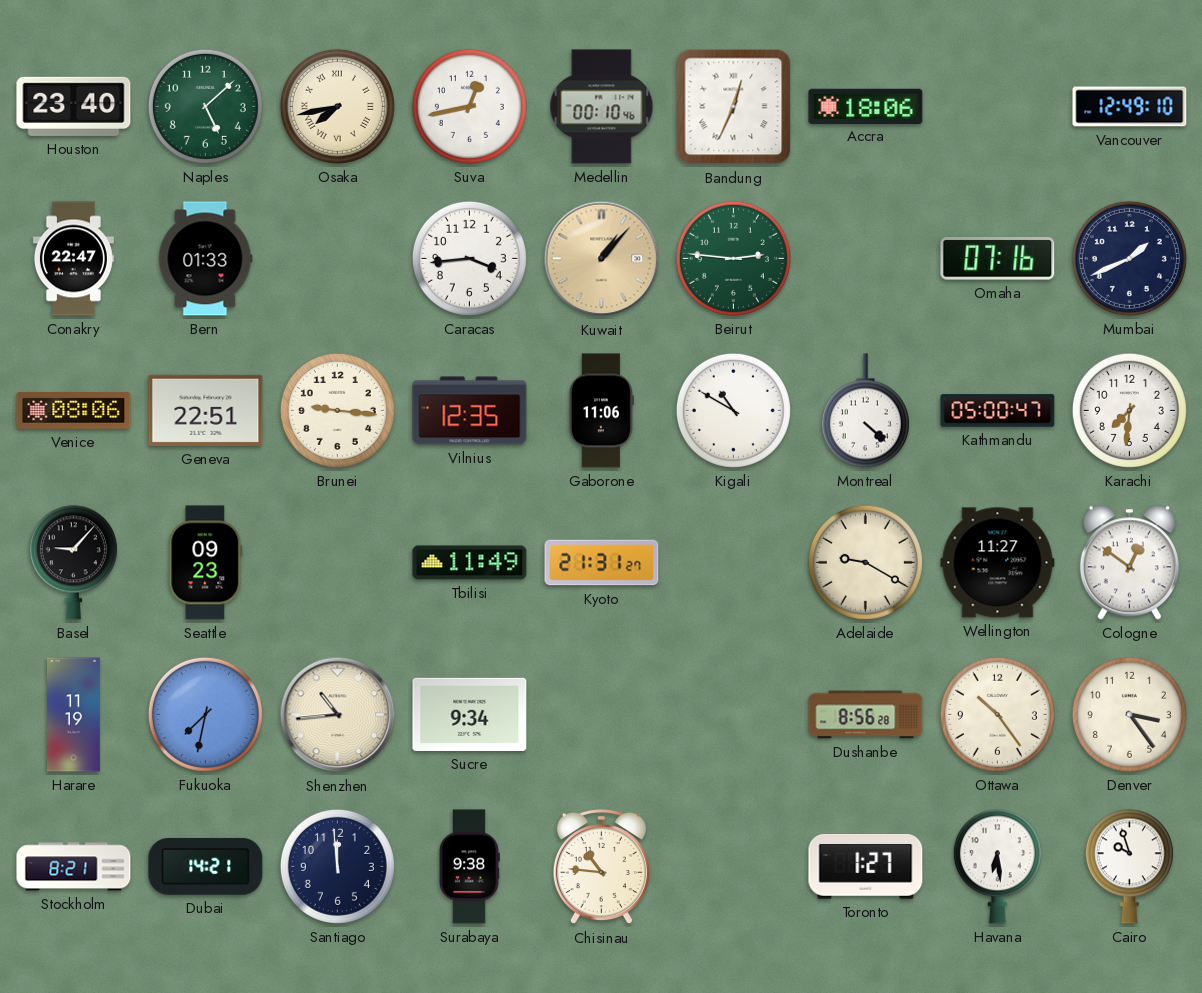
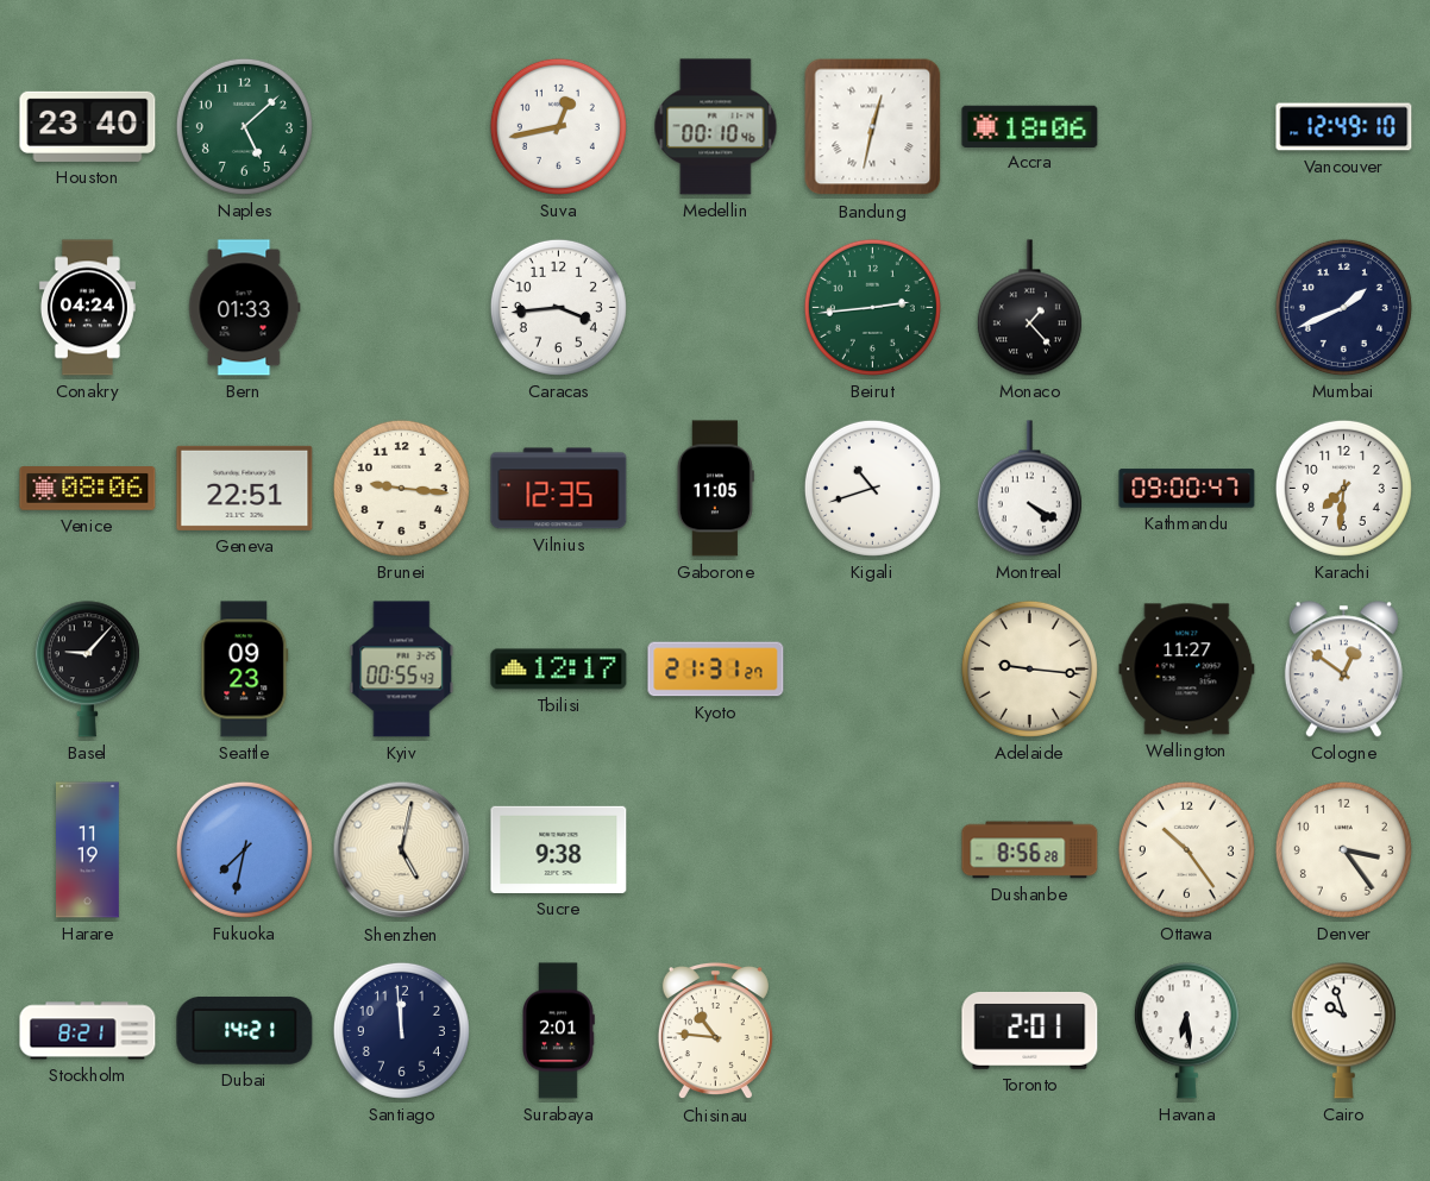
Osaka: 7:43 -> none (337, 106)
Bandung: 12:34 -> 12:32 (873, 127)
Conakry: 22:47 -> 04:24 (87, 308)
Kuwait: 1:07 -> none (602, 259)
Beirut: 2:46 -> 2:44 (872, 307)
Monaco: none -> 1:23 (1029, 308)
Omaha: 07:16 -> none (998, 259)
Gaborone: 11:06 -> 11:05 (715, 489)
Kigali: 10:50 -> 10:42 (872, 488)
Montreal: 4:22 -> 4:20 (1029, 489)
Kathmandu: 05:00 -> 09:00 (1187, 489)
Kyiv: none -> 00:55 (402, 670)
Tbilisi: 11:49 -> 12:17 (559, 670)
Adelaide: 9:20 -> 9:16 (1029, 668)
Shenzhen: 10:44 -> 5:02 (402, 850)
Sucre: 9:34 -> 9:38 (559, 849)
Surabaya: 9:38 -> 2:01 (559, 1031)
Toronto: 1:27 -> 2:01 (1030, 1030)
